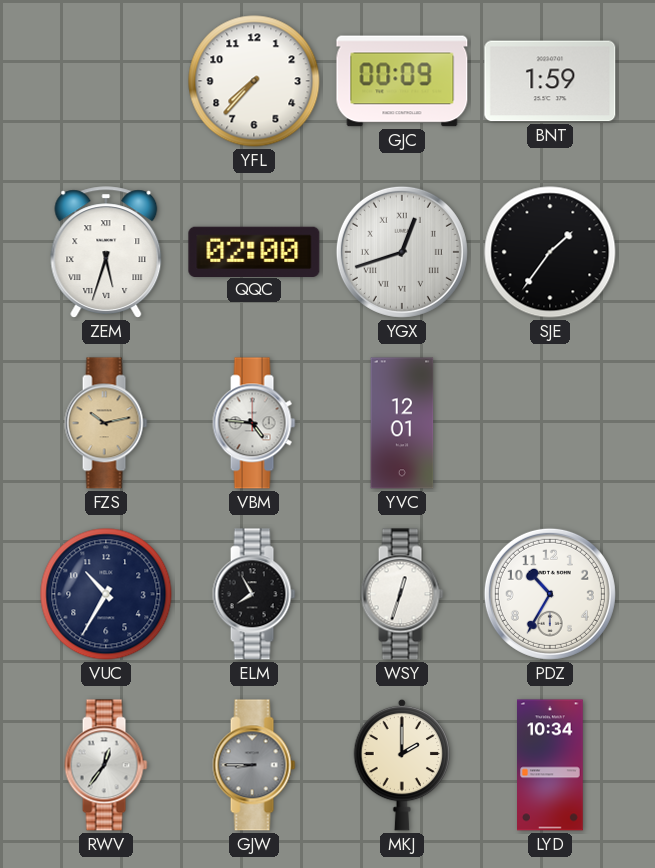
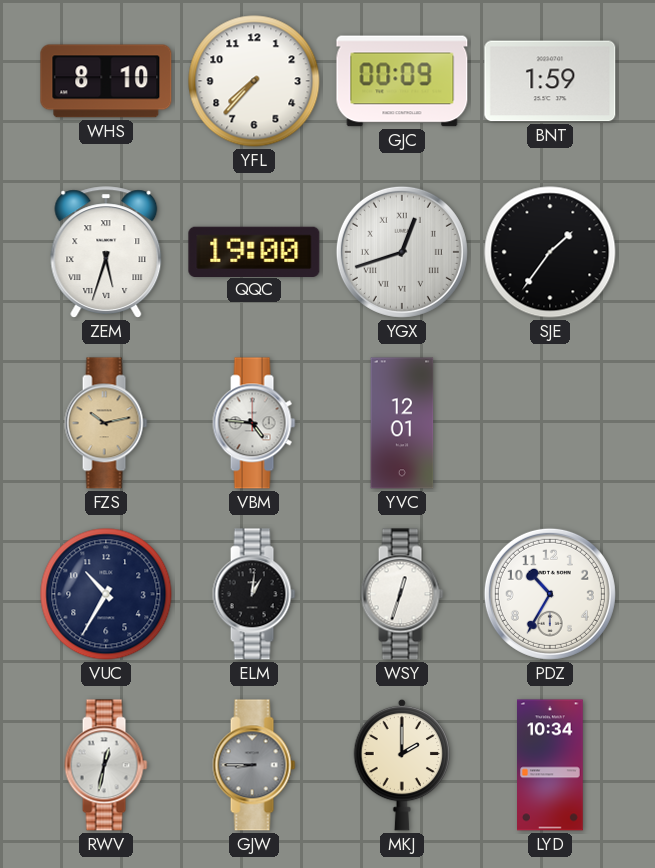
WHS: none -> 8:10 (106, 81)
QQC: 02:00 -> 19:00 (254, 251)
ELM: 7:55 -> 1:01 (254, 594)
RWV: 12:36 -> 12:32 (106, 765)
